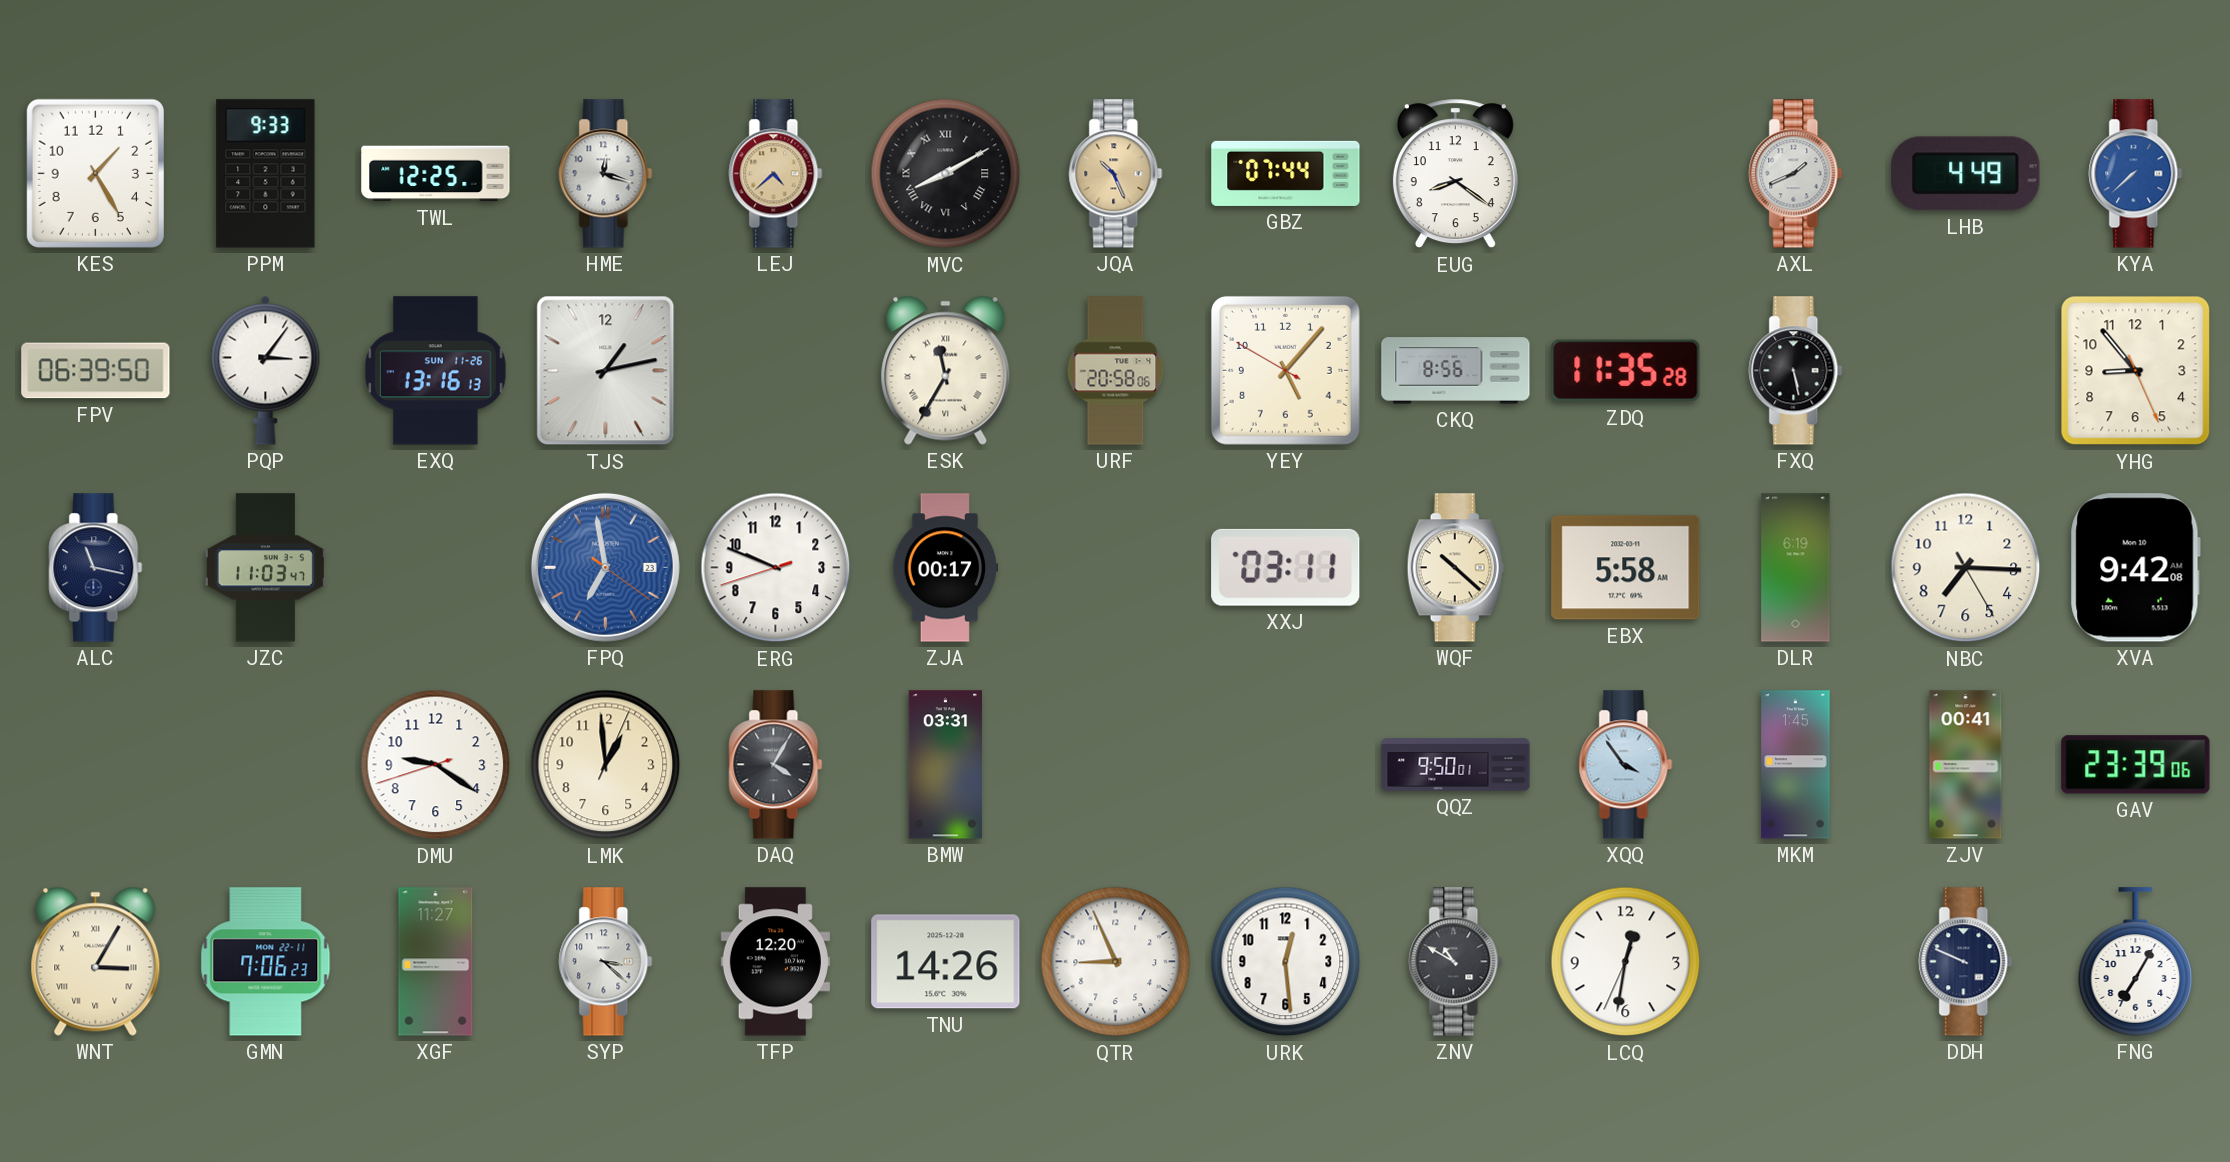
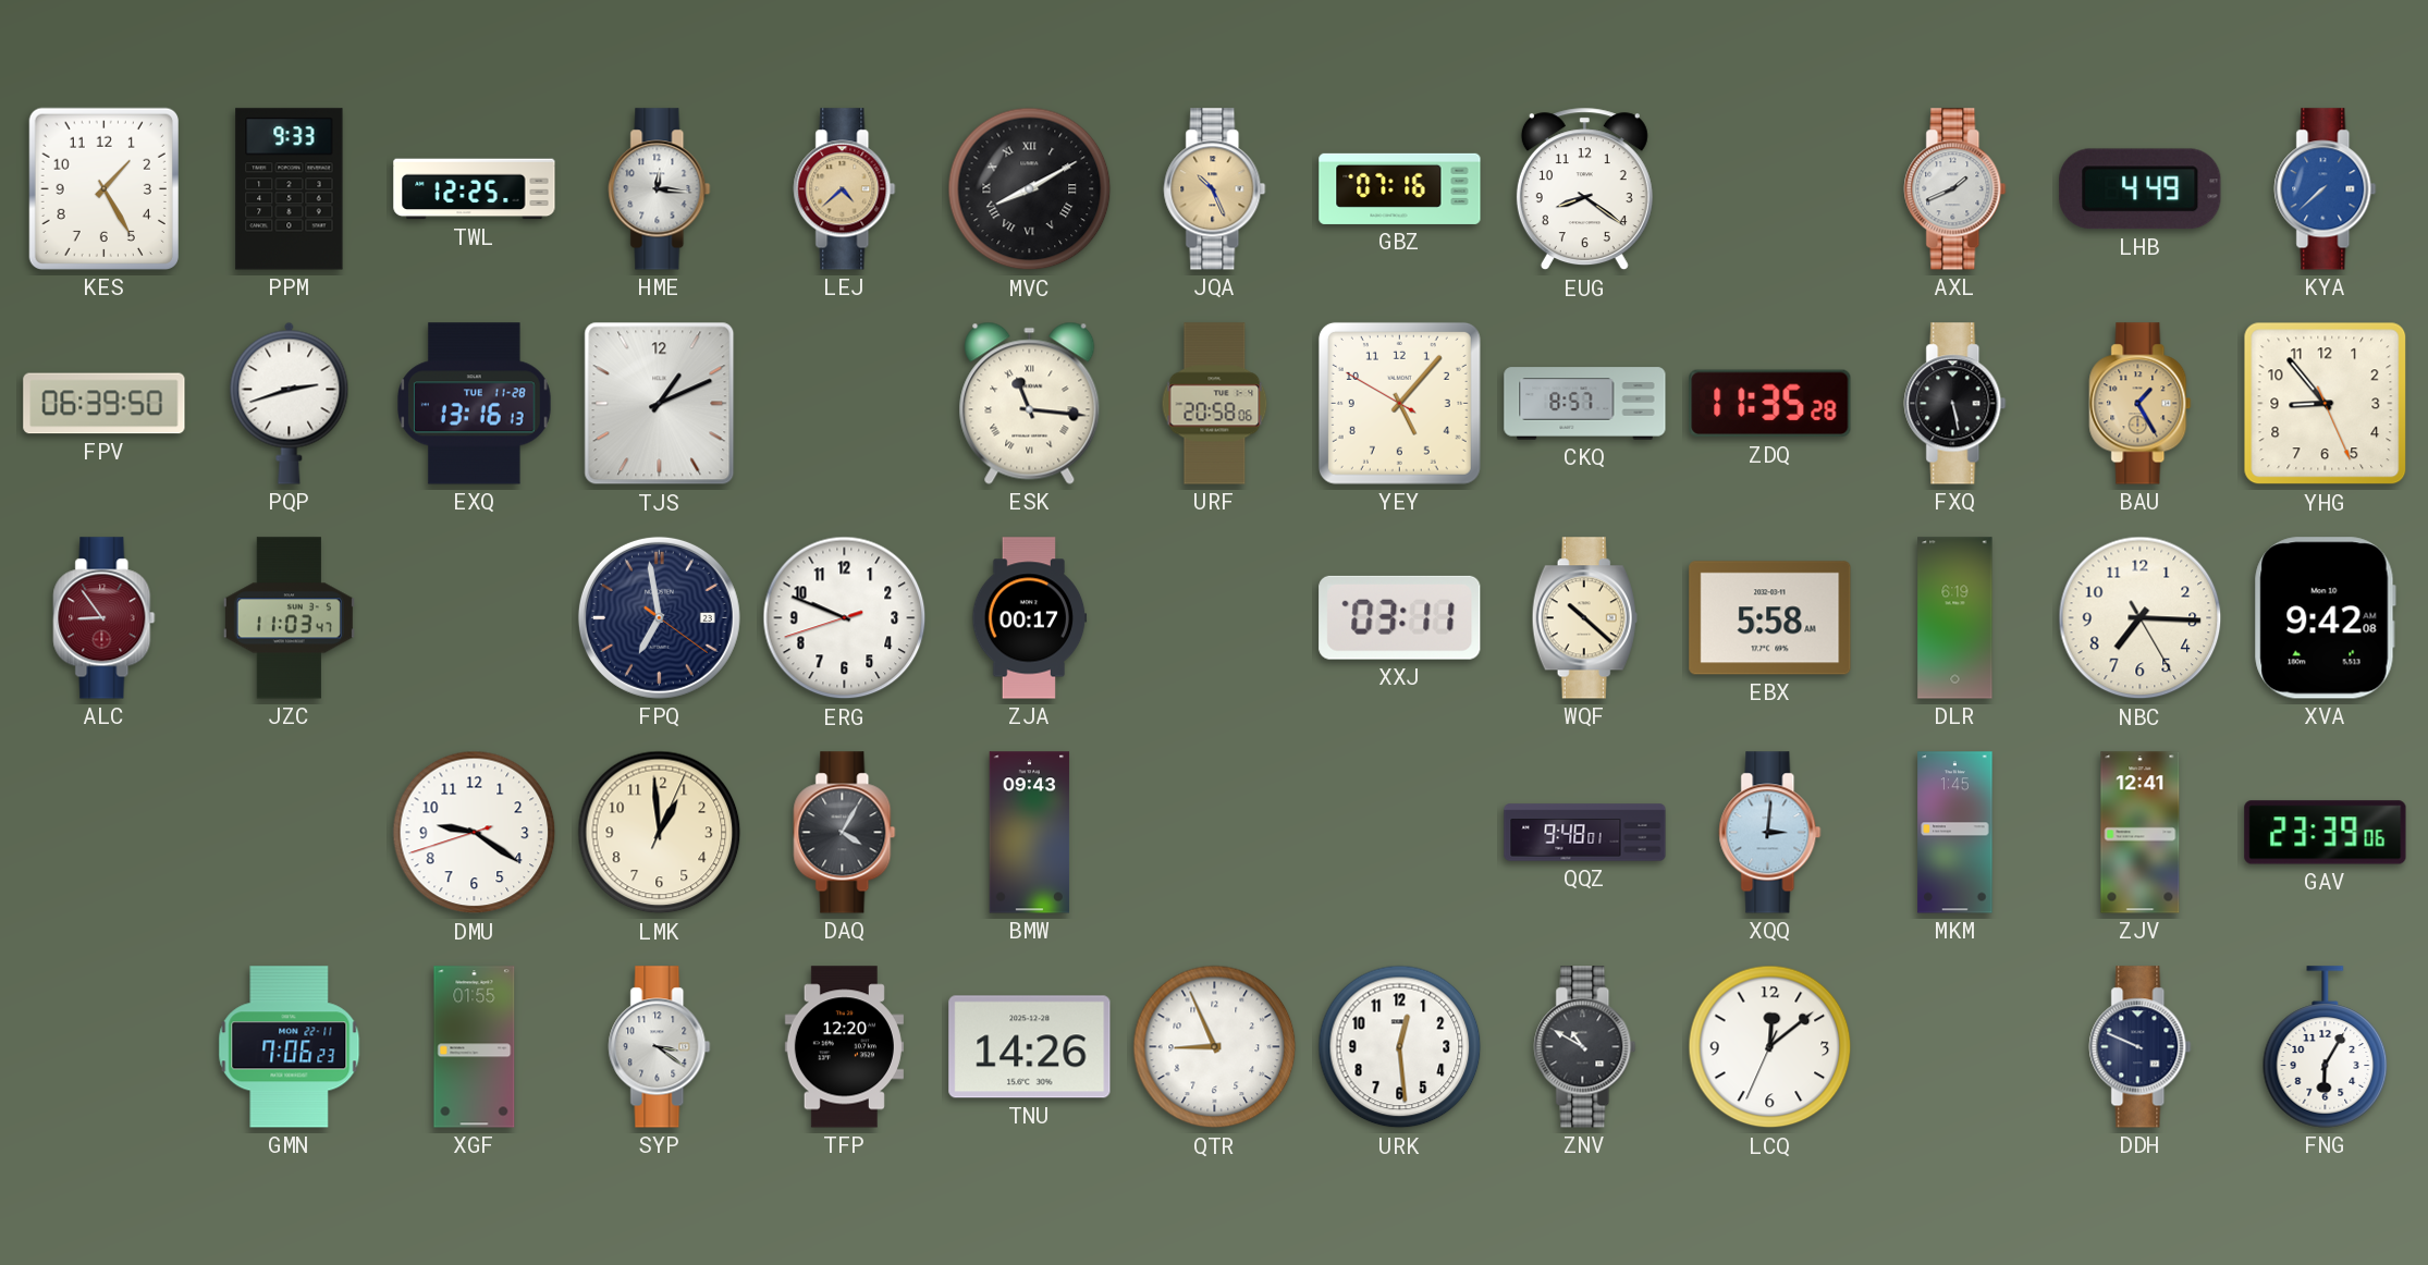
HME: 12:18 -> 12:16 (660, 189)
GBZ: 07:44 -> 07:16 (1400, 188)
PQP: 3:06 -> 2:42 (290, 403)
EXQ date: SUN 11-26 -> TUE 11-28 (474, 404)
TJS: 1:13 -> 1:11 (660, 404)
ESK: 11:35 -> 11:16 (1030, 403)
CKQ: 8:56 -> 8:57 (1585, 404)
BAU: none -> 1:25 (2141, 404)
ALC: 11:17 -> 8:54 (105, 618)
ALC dial: navy -> burgundy (105, 618)
FPQ dial: blue -> navy (659, 617)
BMW: 03:31 -> 09:43 (1030, 833)
QQZ: 9:50 -> 9:48 (1585, 833)
XQQ: 3:54 -> 3:01 (1770, 833)
ZJV: 00:41 -> 12:41 (2141, 833)
WNT: 3:05 -> none (96, 961)
XGF: 11:27 -> 01:55 (475, 1047)
SYP: 3:22 -> 3:21 (660, 1047)
LCQ: 12:31 -> 12:08 (1770, 1047)
FNG: 7:05 -> 6:05 (2326, 1047)
